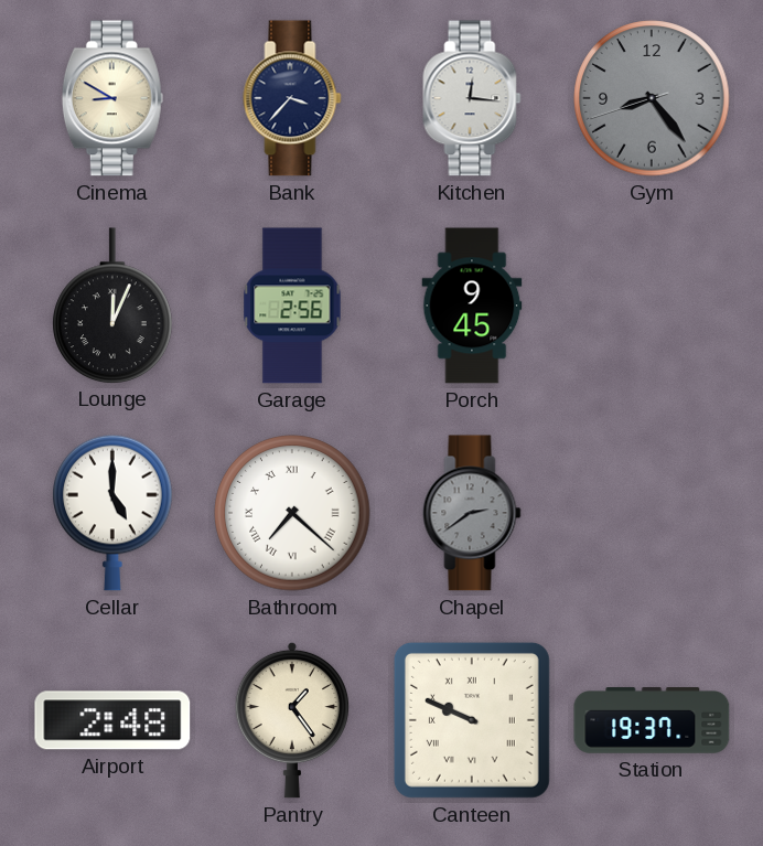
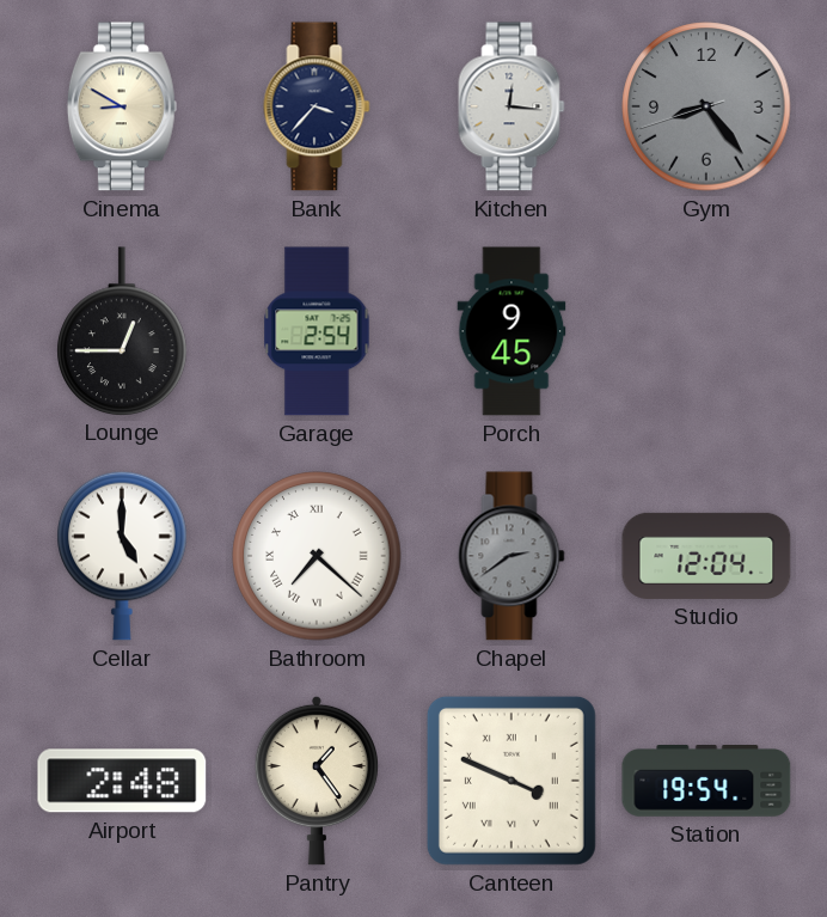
Lounge: 12:04 -> 12:45 (122, 331)
Garage: 2:56 -> 2:54 (317, 331)
Studio: none -> 12:04 (706, 556)
Canteen: 9:49 -> 3:49 (511, 781)
Station: 19:37 -> 19:54 (706, 782)
